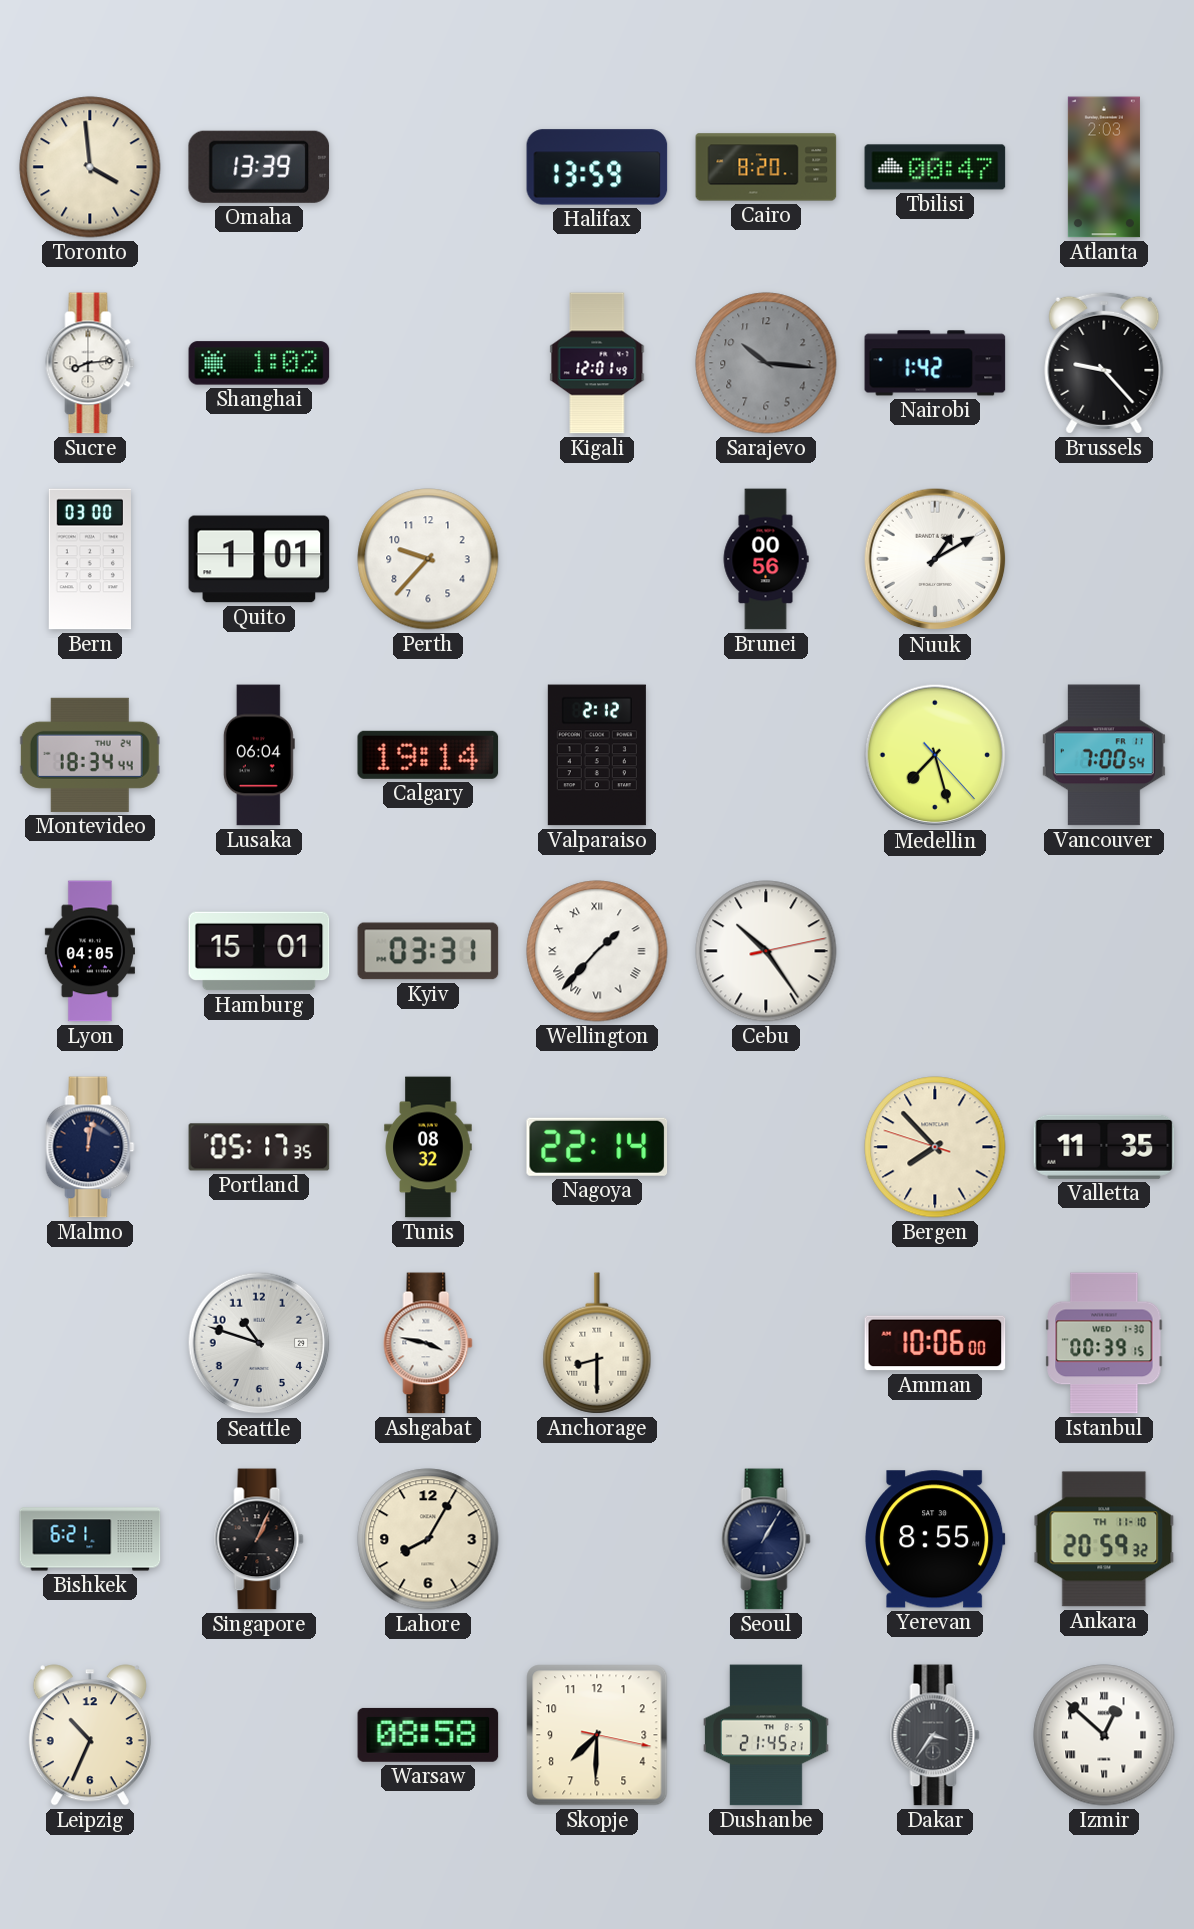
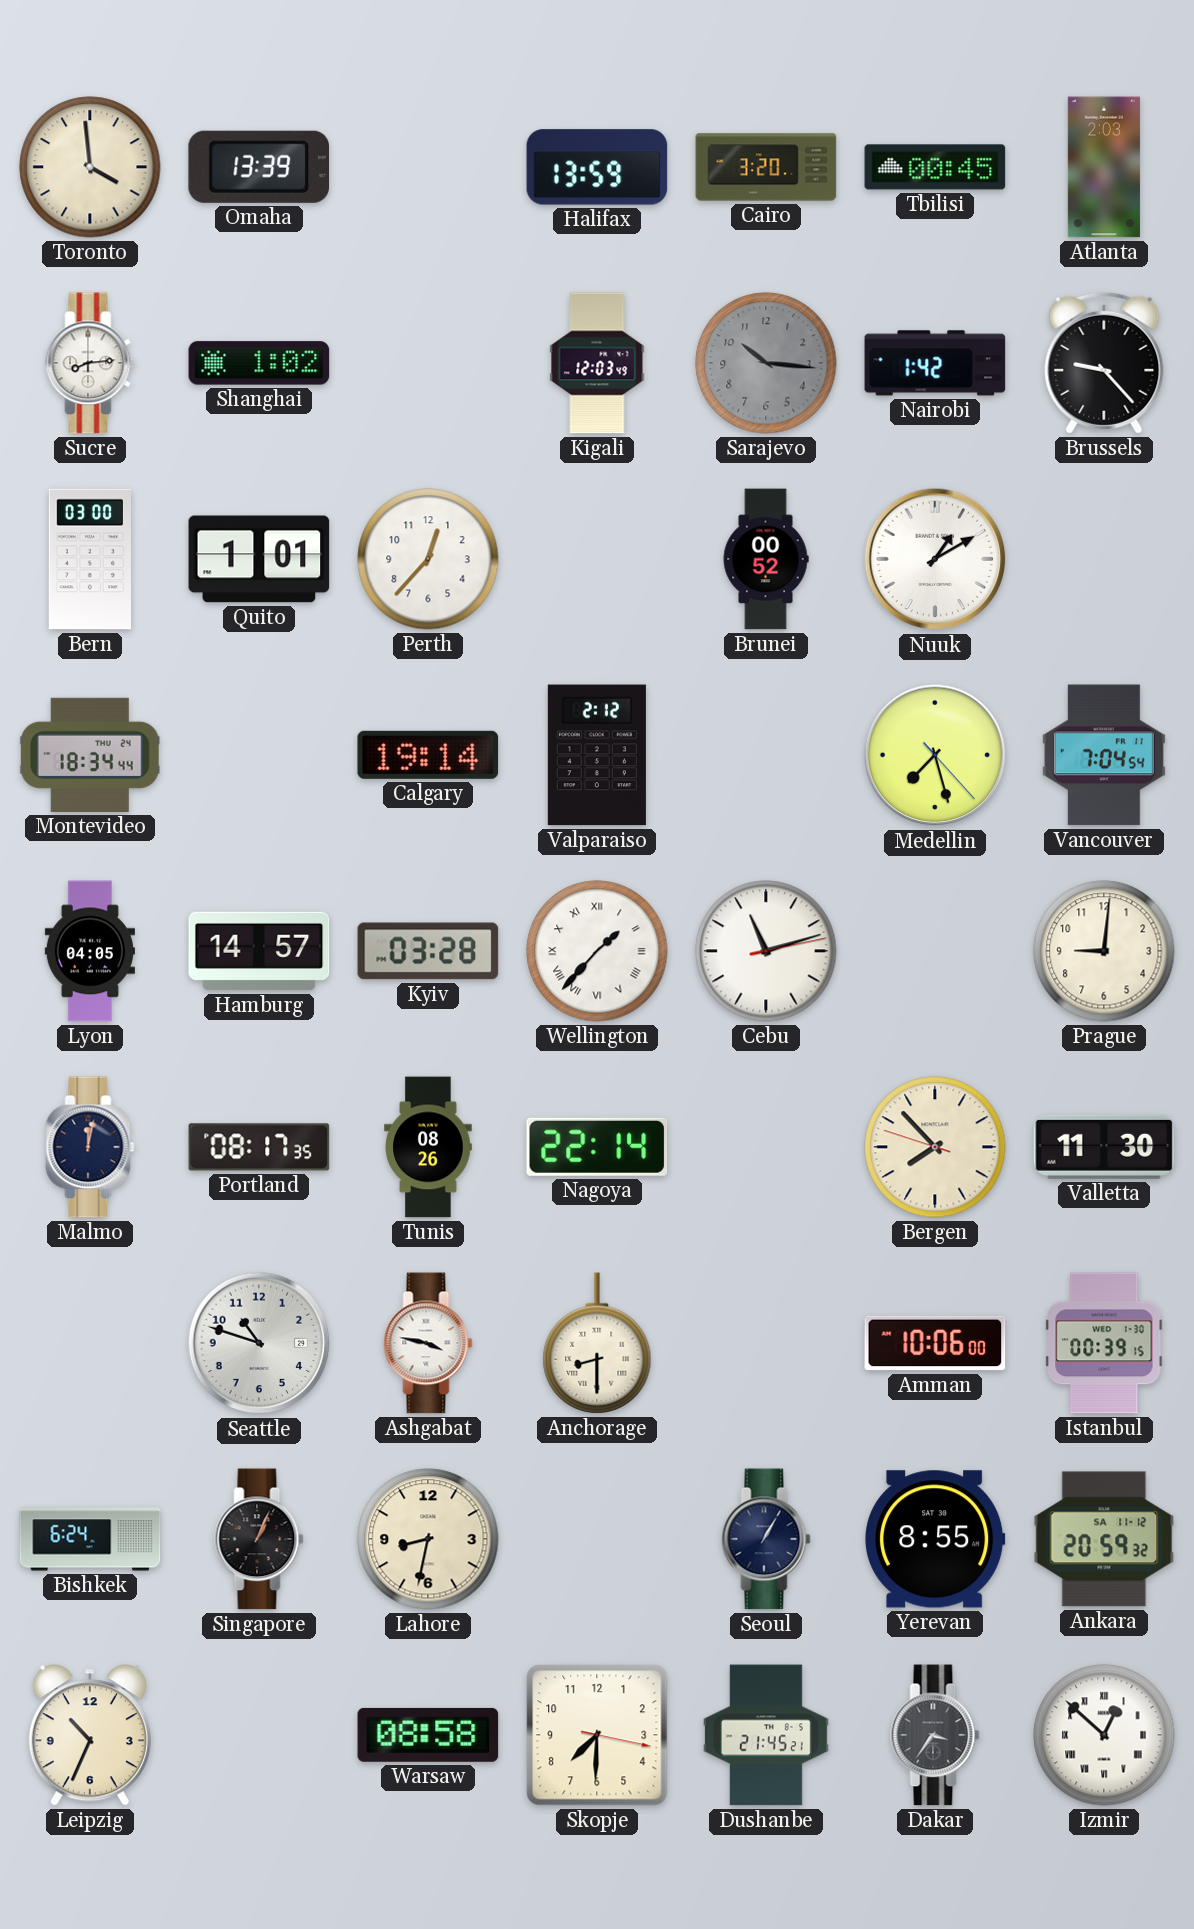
Cairo: 8:20 -> 3:20 (766, 167)
Tbilisi: 00:47 -> 00:45 (935, 167)
Kigali: 12:01 -> 12:03 (597, 363)
Perth: 9:37 -> 12:37 (428, 559)
Brunei: 00:56 -> 00:52 (766, 559)
Lusaka: 06:04 -> none (259, 755)
Vancouver: 7:00 -> 7:04 (1104, 755)
Hamburg: 15:01 -> 14:57 (259, 951)
Kyiv: 03:31 -> 03:28 (428, 951)
Cebu: 10:24 -> 11:12 (766, 951)
Prague: none -> 9:01 (1104, 951)
Portland: 05:17 -> 08:17 (259, 1147)
Tunis: 08:32 -> 08:26 (428, 1147)
Valletta: 11:35 -> 11:30 (1104, 1147)
Bishkek: 6:21 -> 6:24 (90, 1539)
Lahore: 8:05 -> 8:32 (428, 1539)
Ankara date: TH 11-10 -> SA 11-12 (1104, 1539)
